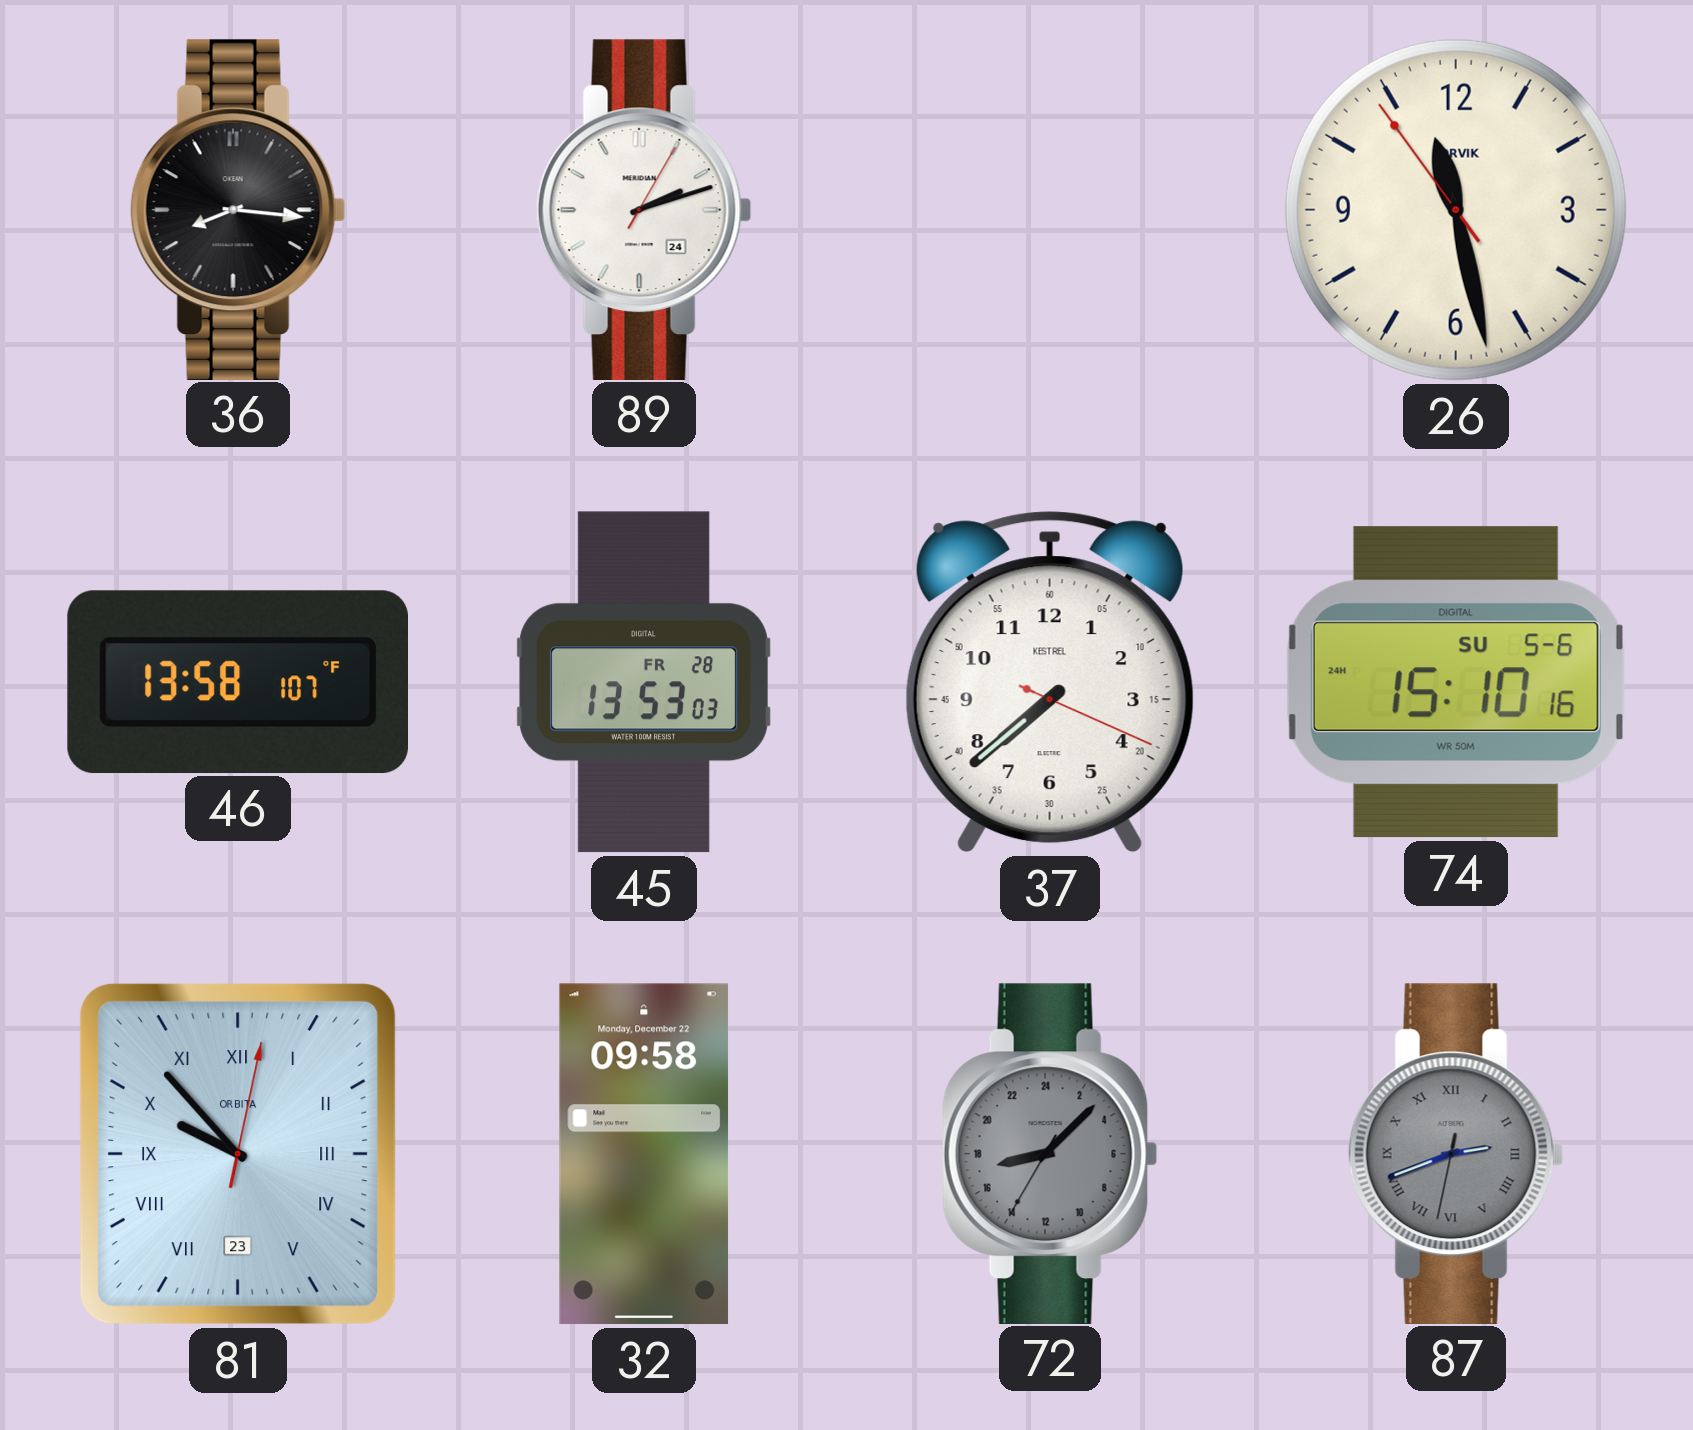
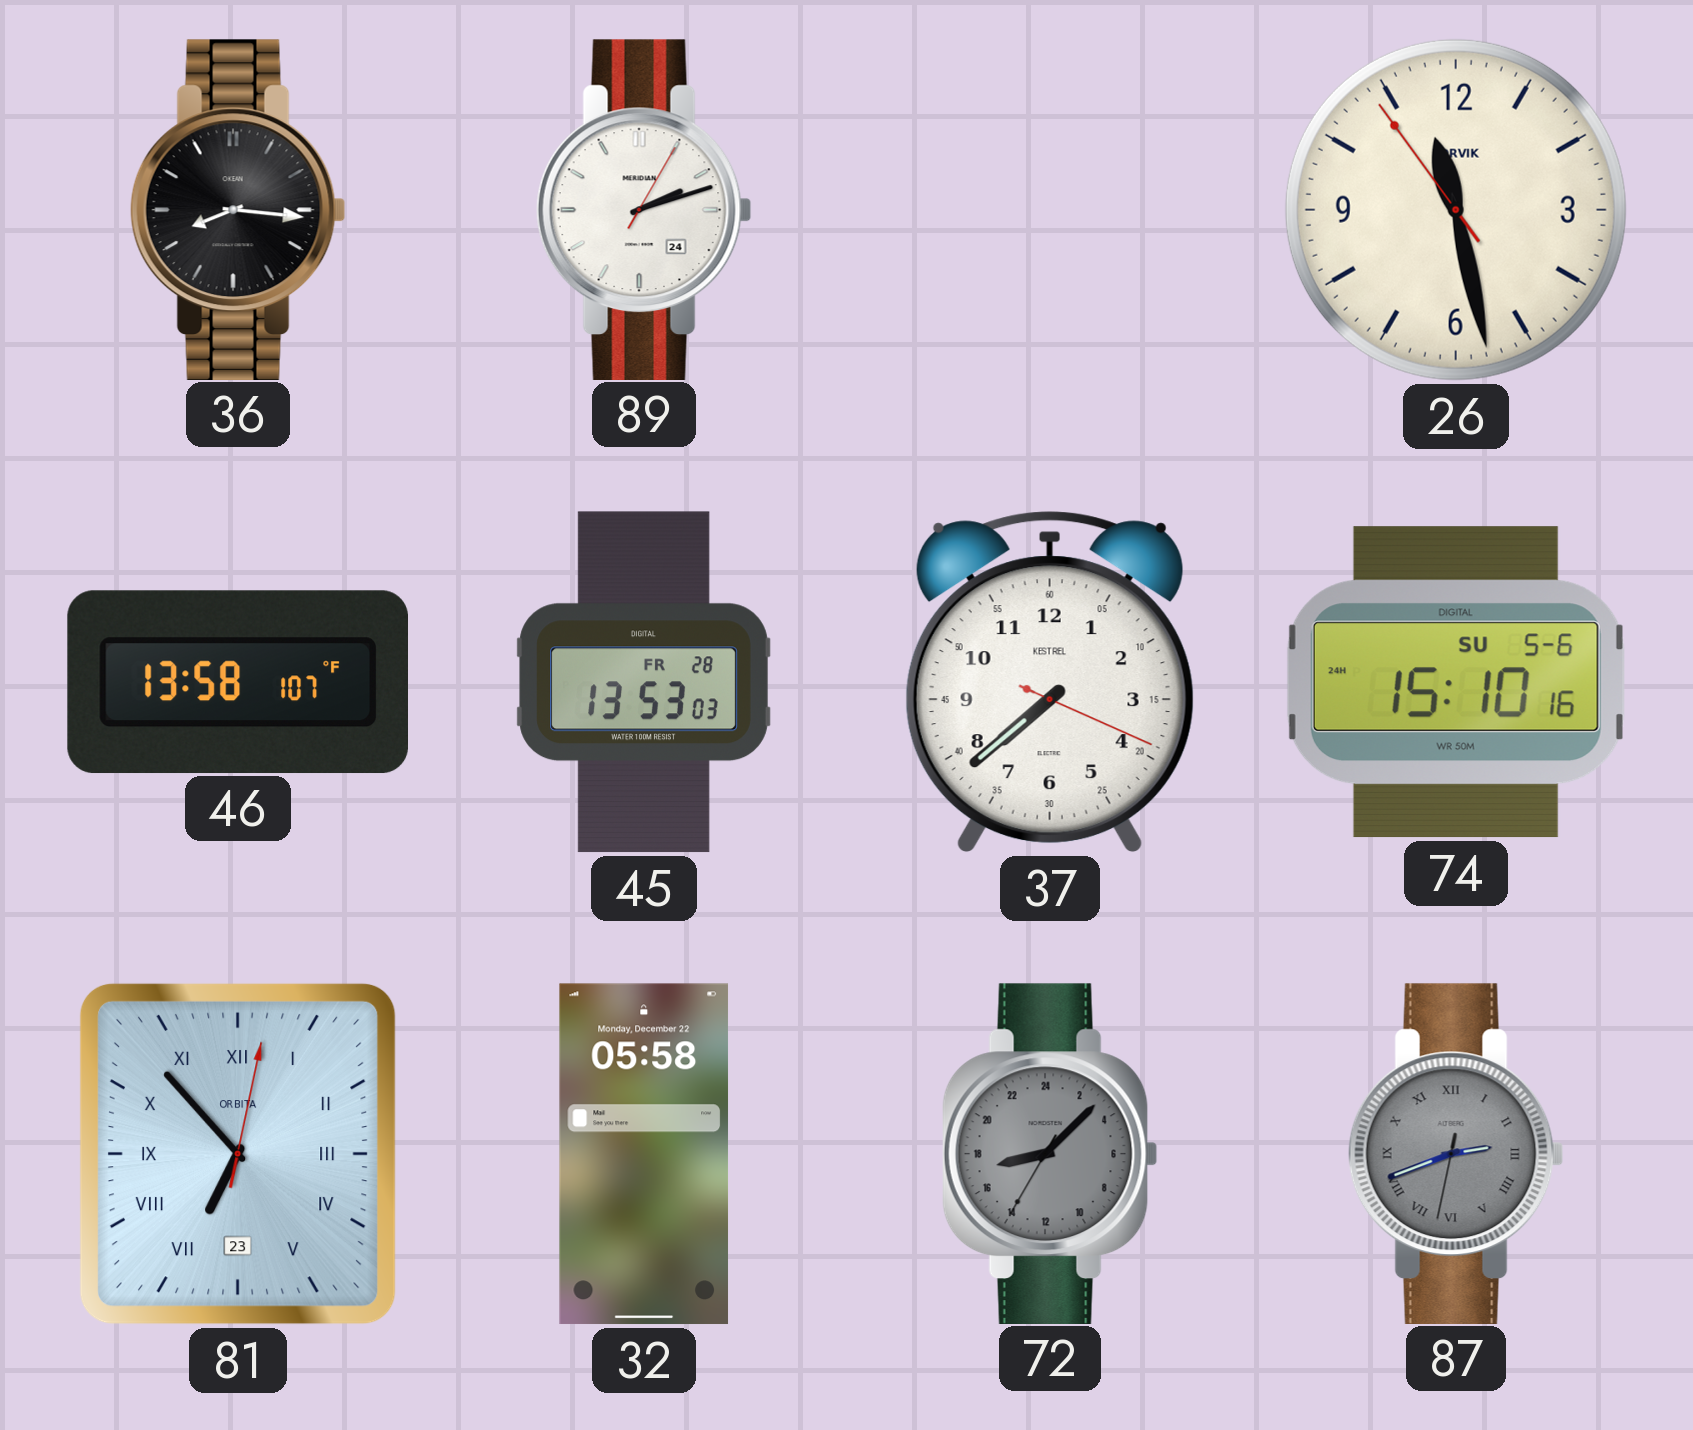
81: 9:53 -> 6:53 (238, 1154)
32: 09:58 -> 05:58 (644, 1154)
